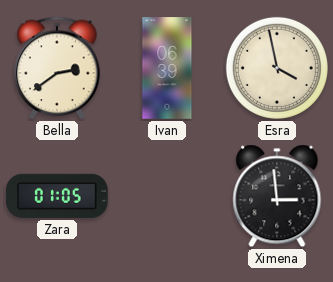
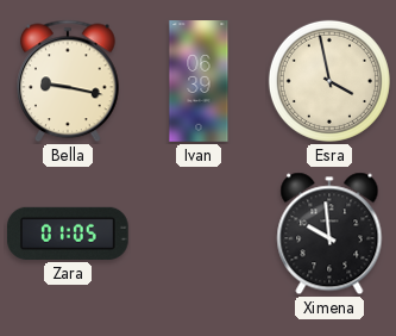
Bella: 2:39 -> 9:17 (68, 81)
Ximena: 2:59 -> 9:59 (329, 234)
